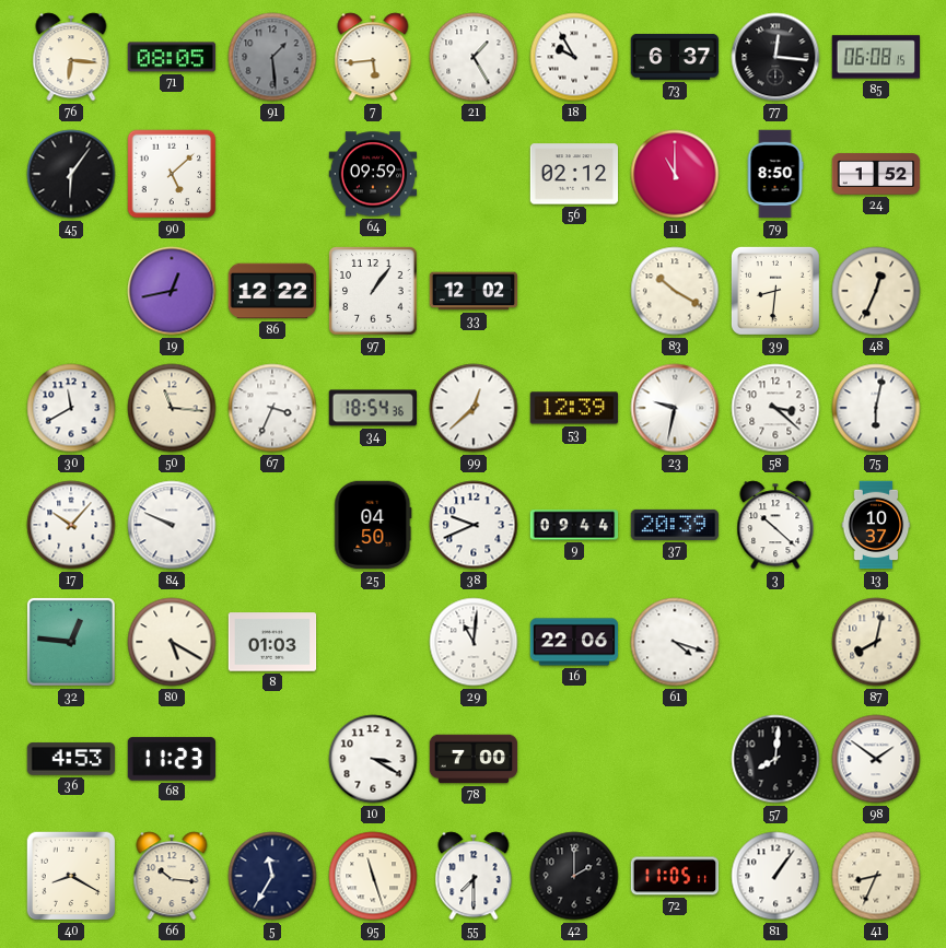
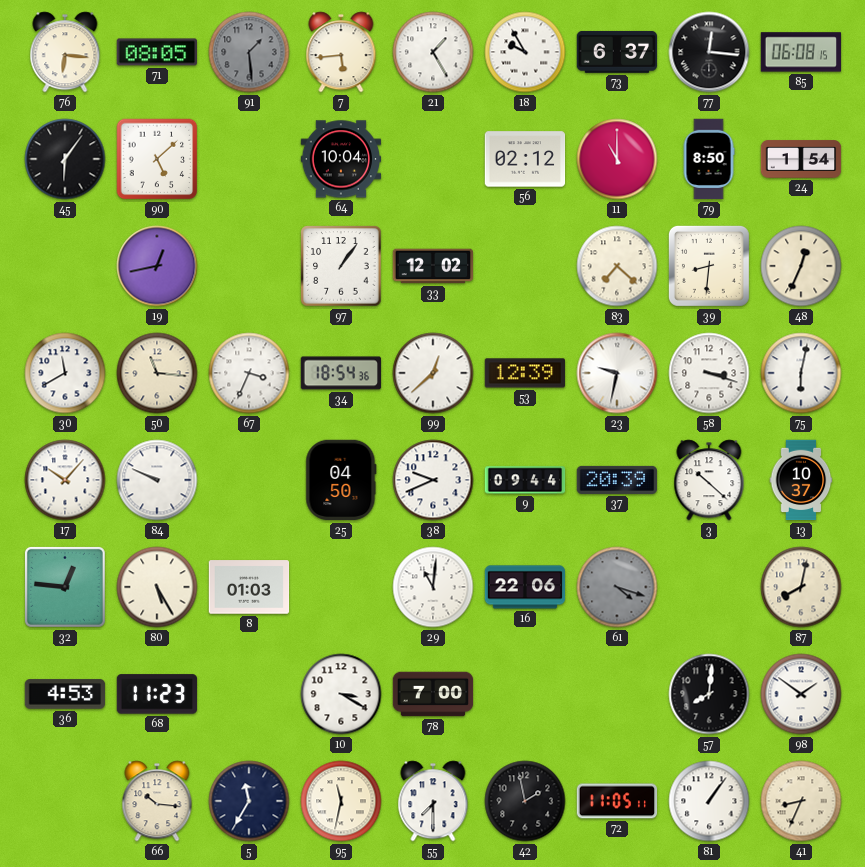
64: 09:59 -> 10:04 (341, 159)
24: 1:52 -> 1:54 (801, 159)
86: 12:22 -> none (272, 291)
83: 10:20 -> 7:22 (617, 266)
58: 3:22 -> 3:18 (709, 373)
80: 5:20 -> 5:25 (157, 587)
61 dial: white -> grey (617, 587)
40: 8:20 -> none (71, 876)
95: 11:27 -> 11:32 (341, 801)
42: 2:00 -> 1:58 (525, 801)
